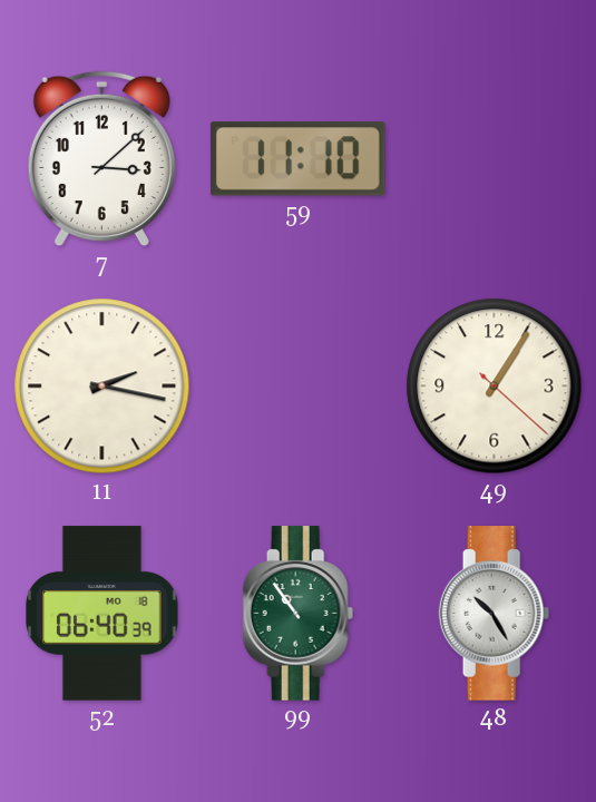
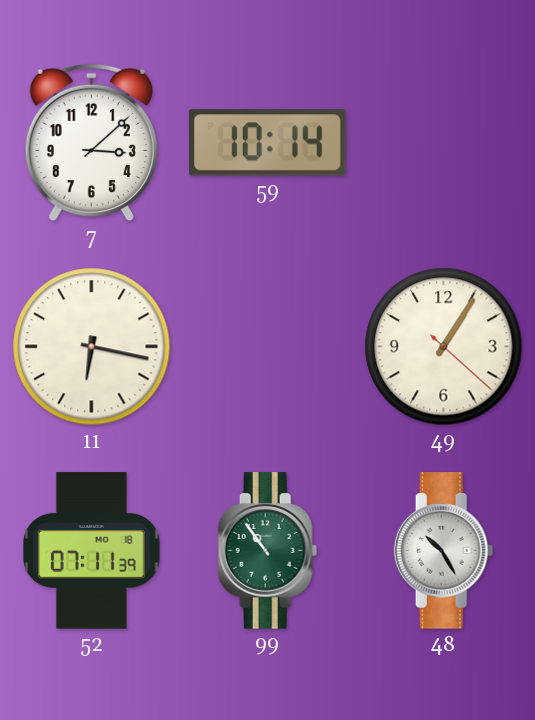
59: 11:10 -> 10:14 (267, 143)
11: 2:17 -> 6:17 (92, 347)
52: 06:40 -> 07:11 (92, 551)
